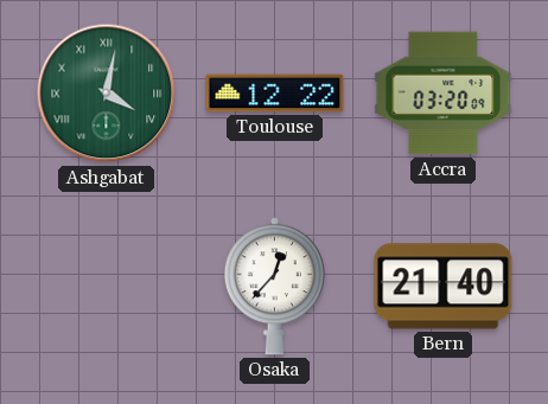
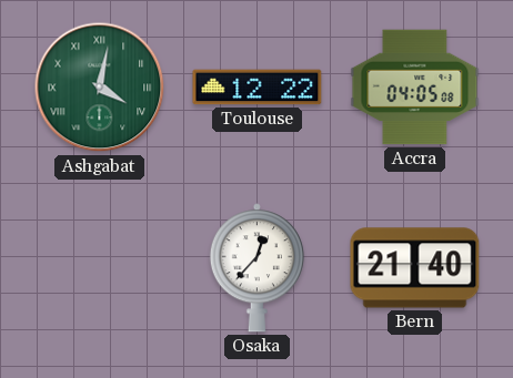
Accra: 03:20 -> 04:05 (415, 88)
